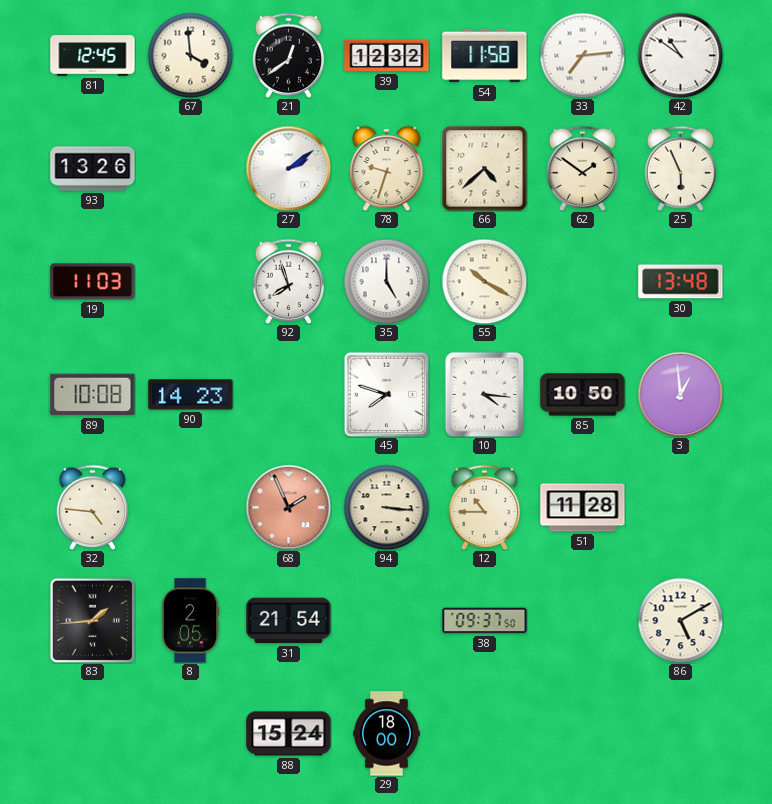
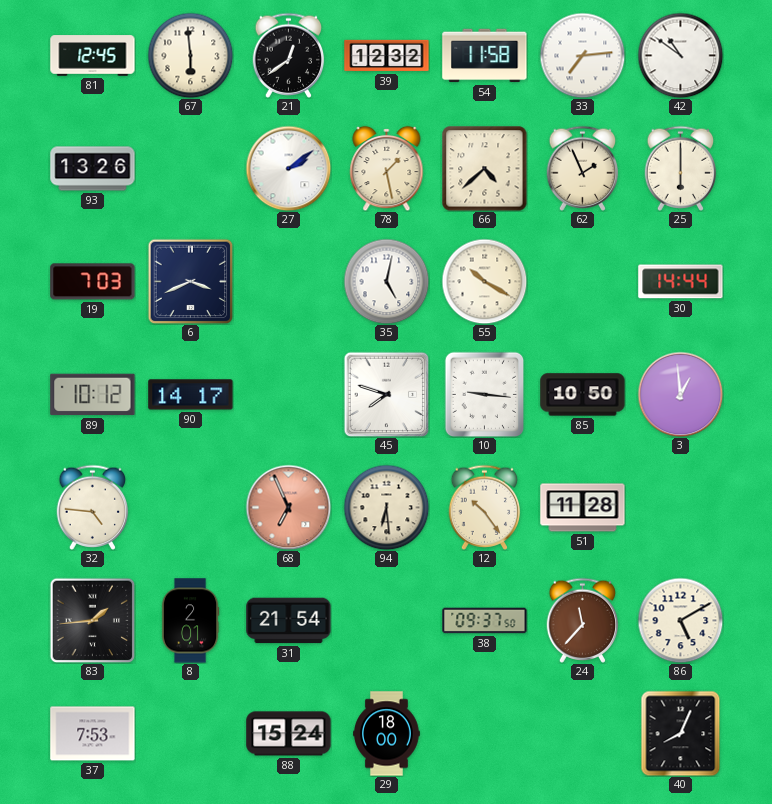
67: 3:59 -> 5:59 (190, 55)
78: 9:33 -> 1:28 (387, 168)
62: 1:51 -> 1:56 (583, 168)
25: 5:56 -> 6:00 (681, 168)
19: 11:03 -> 7:03 (93, 282)
6: none -> 3:41 (190, 281)
92: 7:57 -> none (289, 281)
35: 5:00 -> 5:02 (386, 281)
30: 13:48 -> 14:44 (681, 282)
89: 10:08 -> 10:12 (93, 395)
90: 14:23 -> 14:17 (191, 395)
10: 4:16 -> 9:16 (485, 394)
68: 1:56 -> 6:56 (288, 507)
94: 3:16 -> 6:29 (386, 507)
12: 10:45 -> 10:24 (485, 507)
8: 2:05 -> 2:01 (190, 621)
24: none -> 11:37 (583, 620)
37: none -> 7:53 (93, 734)
40: none -> 8:04 (681, 733)
